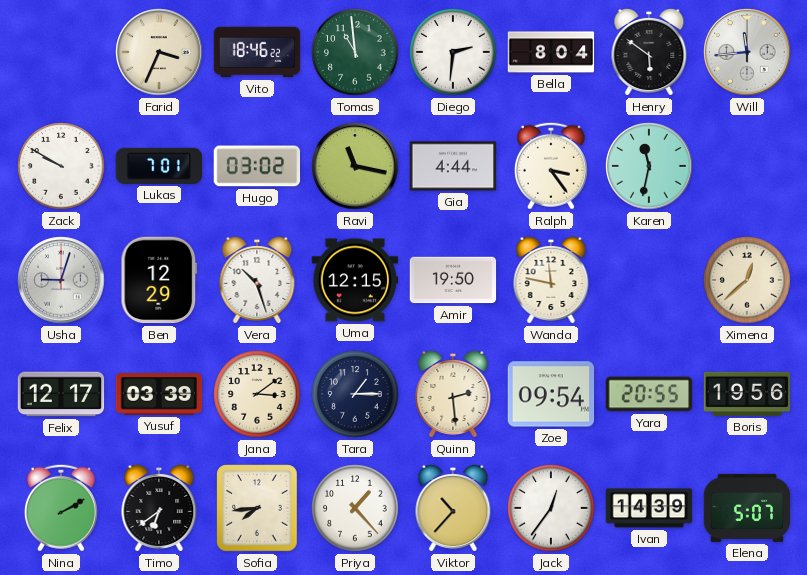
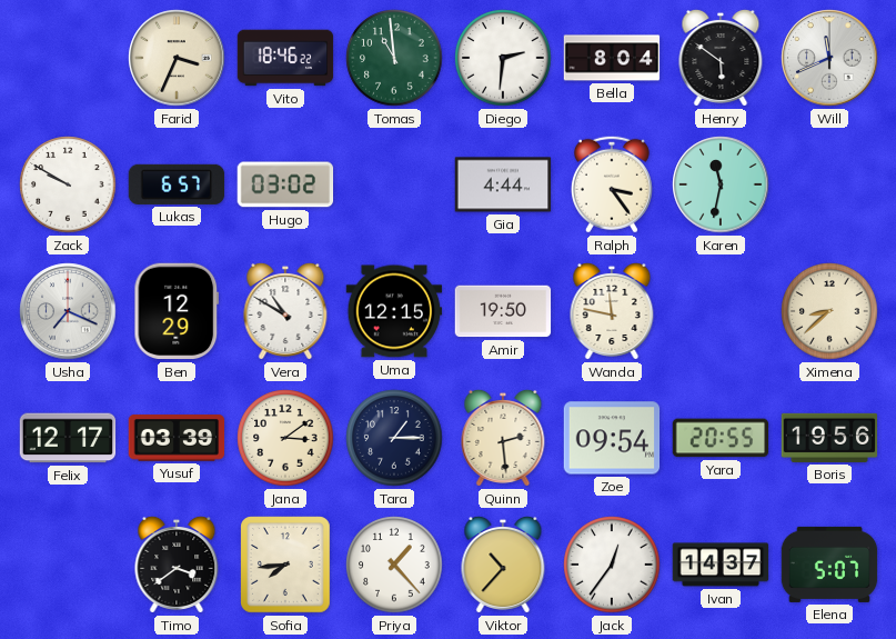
Will: 11:44 -> 11:41 (829, 58)
Lukas: 7:01 -> 6:57 (177, 184)
Ravi: 11:17 -> none (355, 166)
Usha: 9:03 -> 7:19 (68, 311)
Vera: 10:27 -> 10:50 (285, 311)
Ximena: 12:38 -> 8:38 (829, 311)
Nina: 2:10 -> none (61, 508)
Timo: 6:39 -> 3:39 (177, 565)
Ivan: 14:39 -> 14:37 (721, 565)
